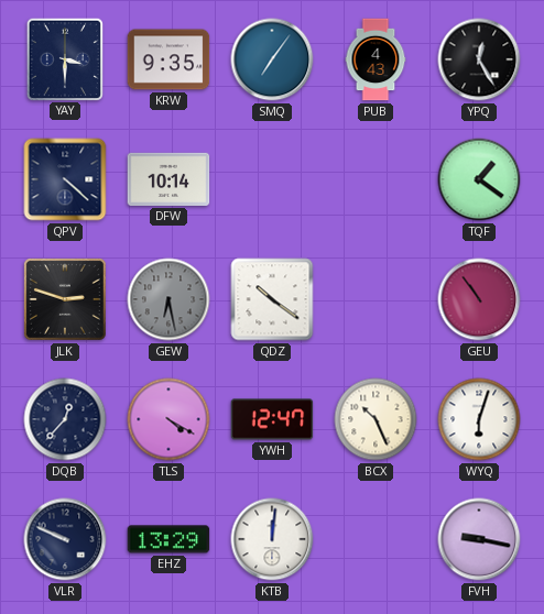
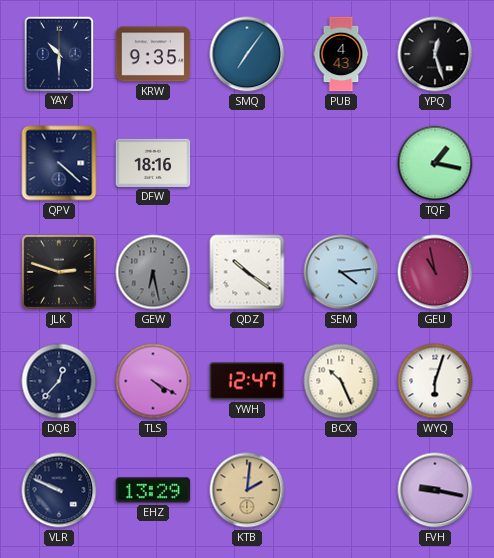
YAY: 3:30 -> 10:30 (58, 53)
YPQ: 12:25 -> 12:27 (435, 54)
DFW: 10:14 -> 18:16 (153, 163)
TQF: 1:21 -> 1:17 (435, 163)
SEM: none -> 4:14 (341, 272)
GEU: 10:54 -> 10:58 (435, 272)
KTB: 12:01 -> 2:01 (247, 490)
KTB dial: white -> champagne (247, 490)
